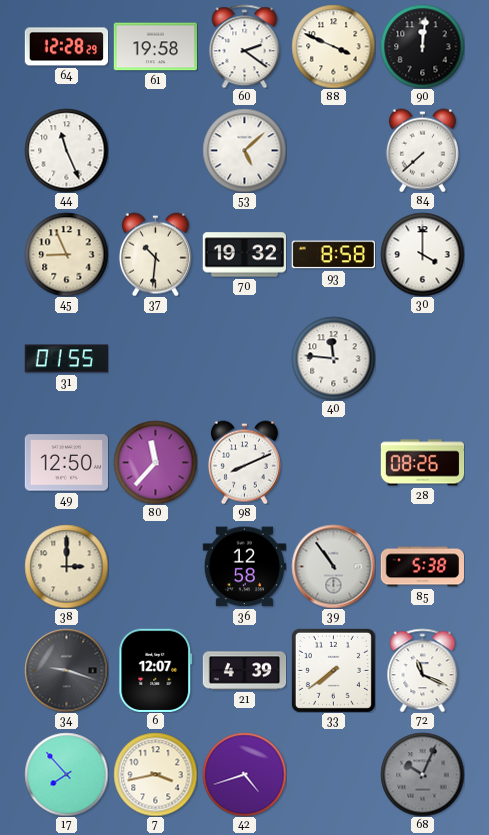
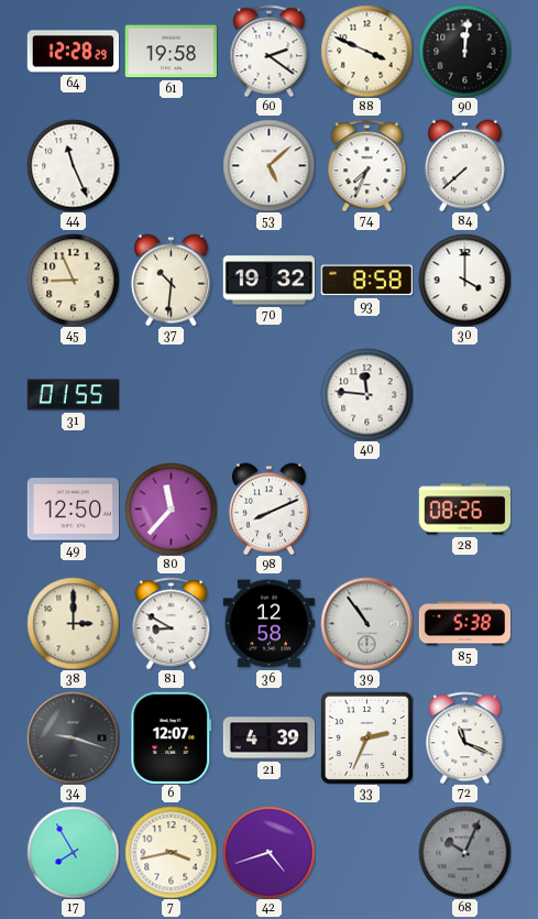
74: none -> 7:34 (367, 165)
81: none -> 8:50 (172, 623)
33: 7:39 -> 2:34 (366, 737)
17: 7:53 -> 7:55 (73, 852)
